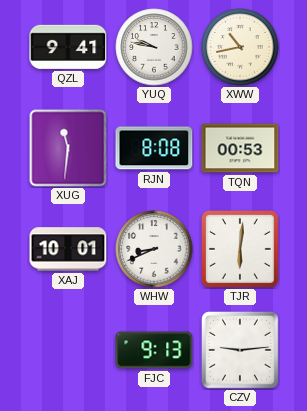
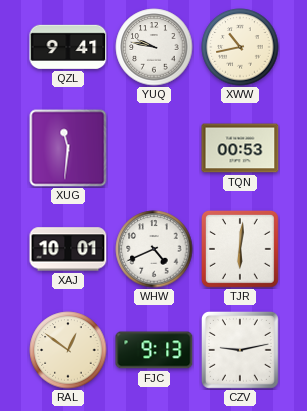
RJN: 8:08 -> none (154, 148)
WHW: 8:41 -> 4:41 (154, 249)
RAL: none -> 12:51 (68, 350)
CZV: 9:14 -> 9:13 (241, 351)
